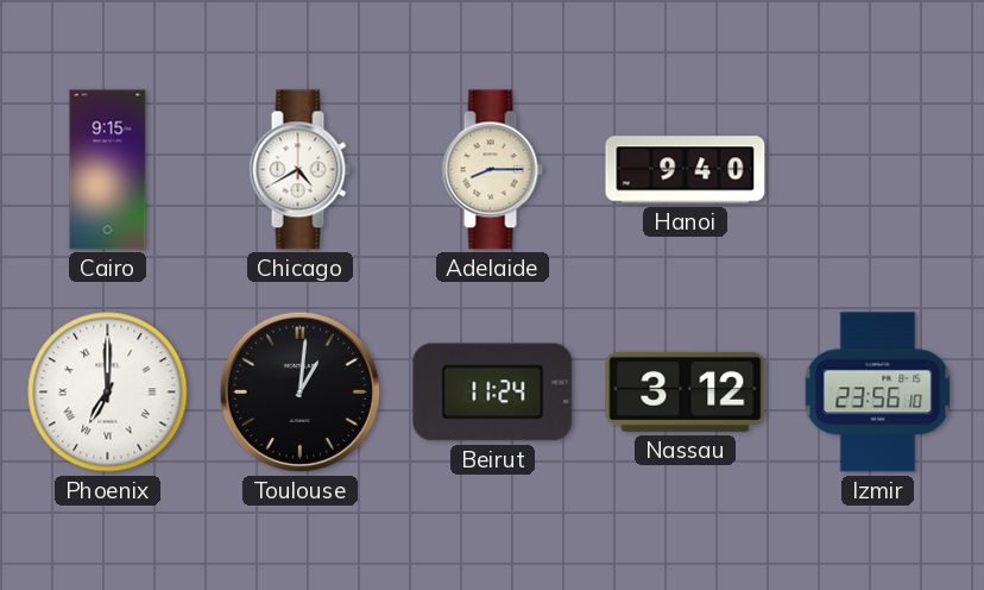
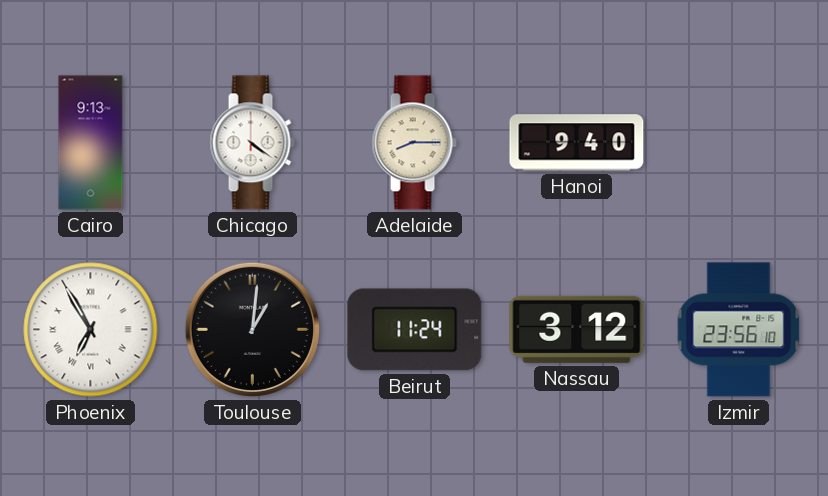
Cairo: 9:15 -> 9:13 (91, 143)
Chicago: 4:40 -> 4:21 (252, 143)
Phoenix: 7:00 -> 6:55 (91, 330)
